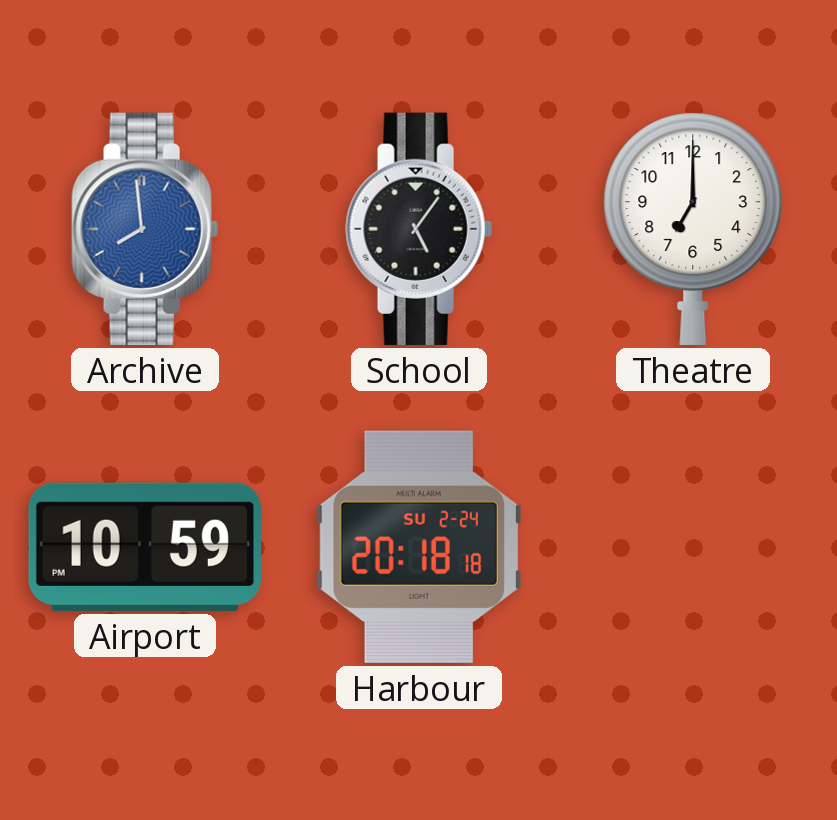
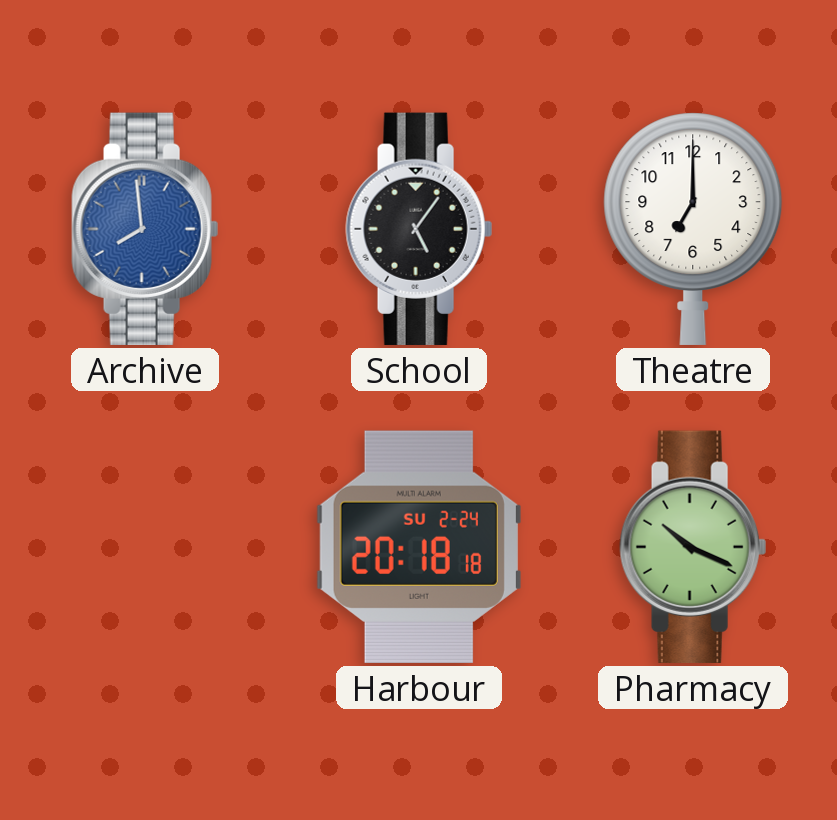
Airport: 10:59 -> none (145, 547)
Pharmacy: none -> 10:19 (693, 547)
